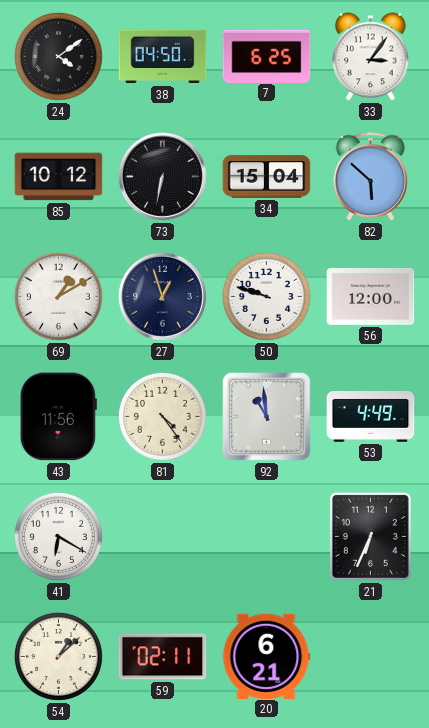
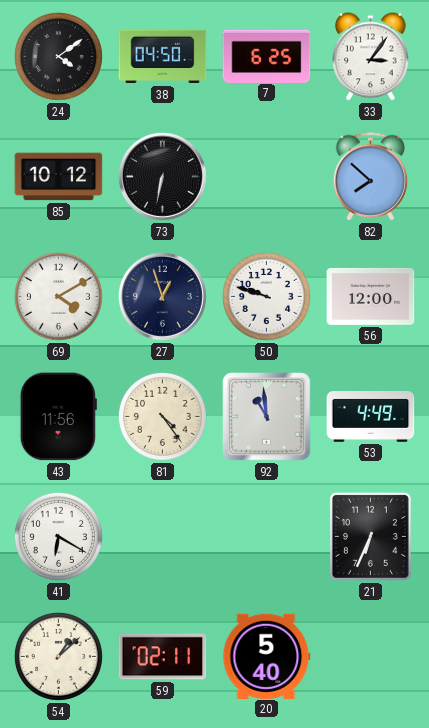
34: 15:04 -> none (267, 177)
82: 5:52 -> 7:52 (371, 177)
69: 1:10 -> 4:10 (58, 296)
20: 6:21 -> 5:40 (267, 656)
